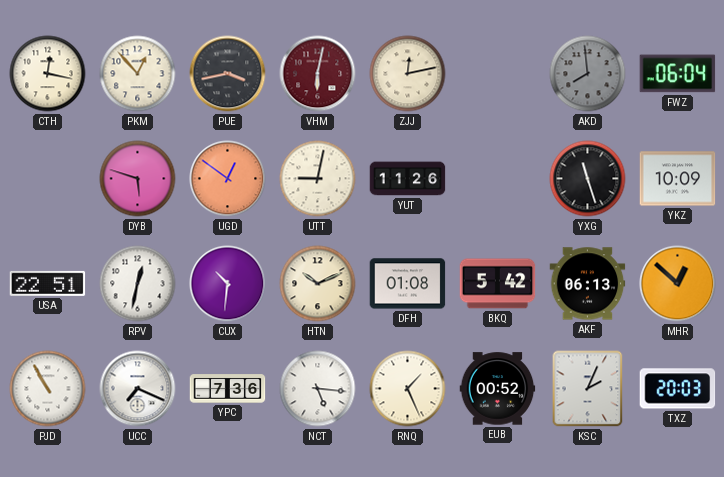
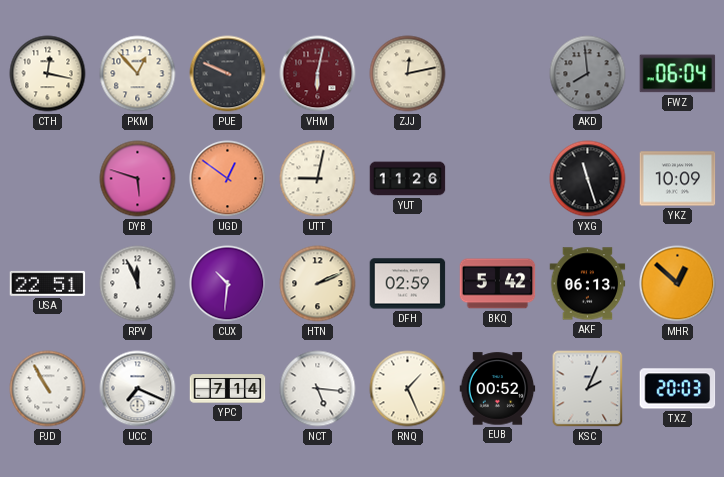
PUE: 3:43 -> 9:49 (228, 74)
RPV: 12:32 -> 11:56 (138, 284)
HTN: 10:11 -> 2:11 (318, 284)
DFH: 01:08 -> 02:59 (408, 284)
YPC: 7:36 -> 7:14 (228, 389)
